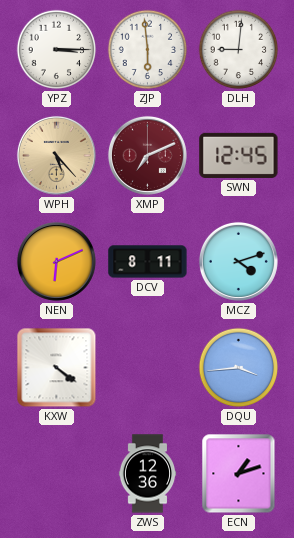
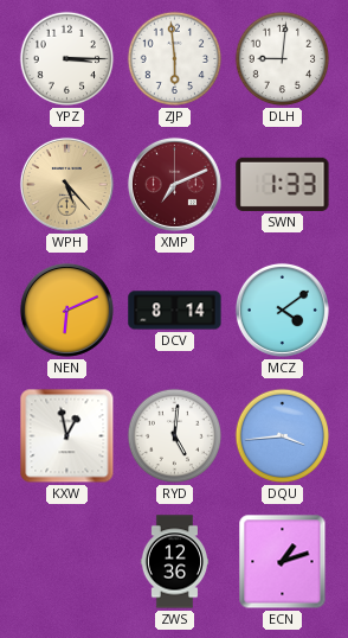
SWN: 12:45 -> 1:33 (283, 184)
DCV: 8:11 -> 8:14 (175, 311)
MCZ: 4:12 -> 4:09 (282, 310)
KXW: 4:21 -> 12:58 (67, 436)
RYD: none -> 5:01 (175, 436)
